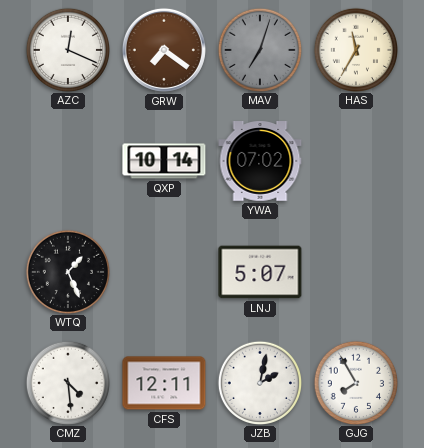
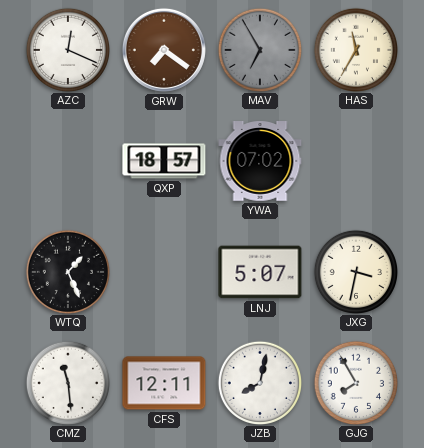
MAV: 7:03 -> 6:55 (259, 49)
QXP: 10:14 -> 18:57 (164, 161)
JXG: none -> 3:32 (355, 271)
CMZ: 4:29 -> 11:29 (67, 382)
JZB: 2:02 -> 8:02 (259, 382)
